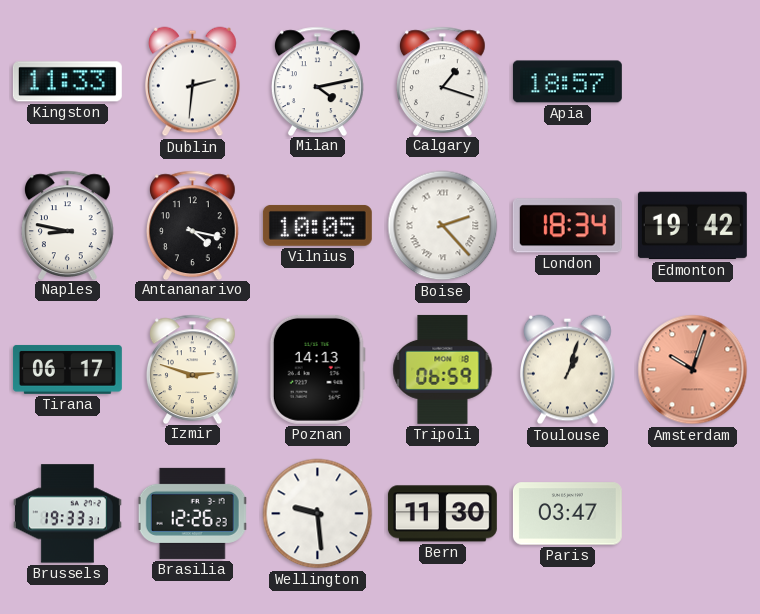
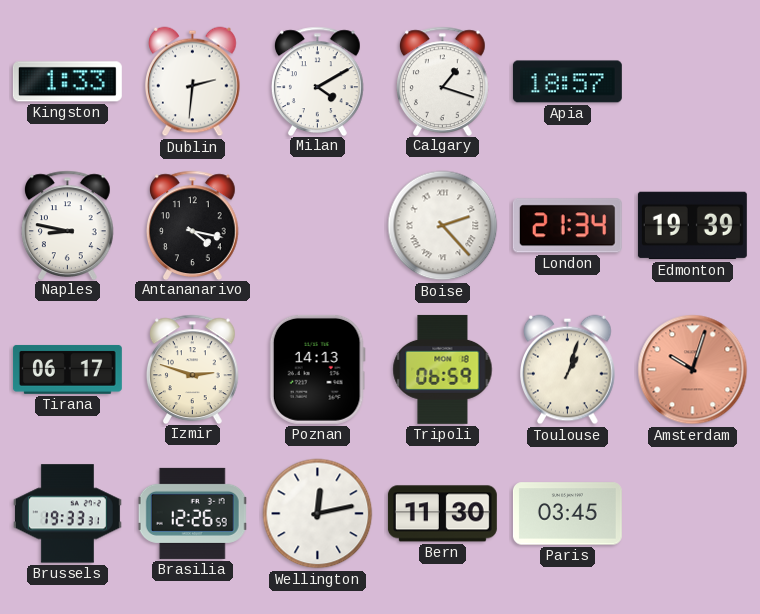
Kingston: 11:33 -> 1:33 (67, 82)
Milan: 4:13 -> 4:10 (317, 81)
Vilnius: 10:05 -> none (317, 225)
London: 18:34 -> 21:34 (567, 226)
Edmonton: 19:42 -> 19:39 (692, 226)
Brasilia: 12:26:23 -> 12:26:59 (193, 513)
Wellington: 9:29 -> 12:13 (318, 514)
Paris: 03:47 -> 03:45 (567, 514)
